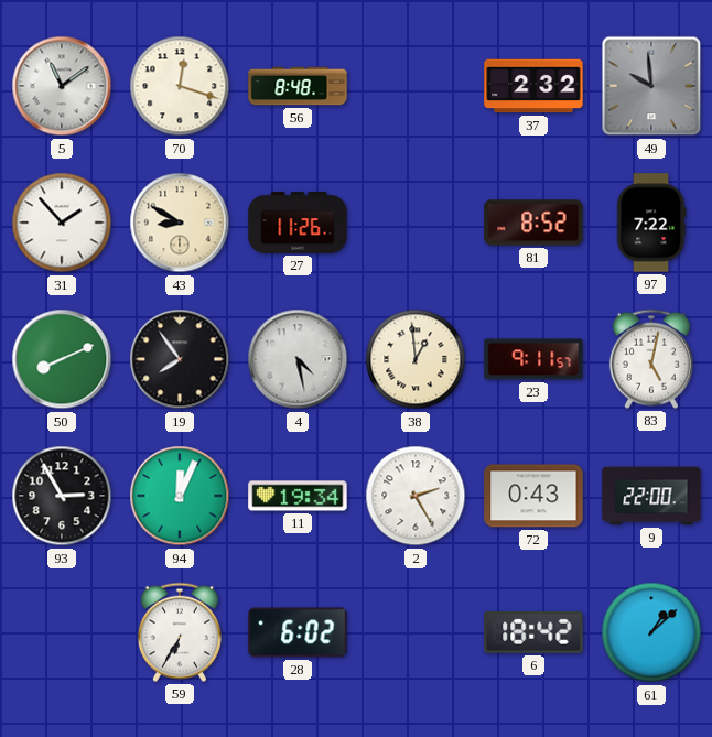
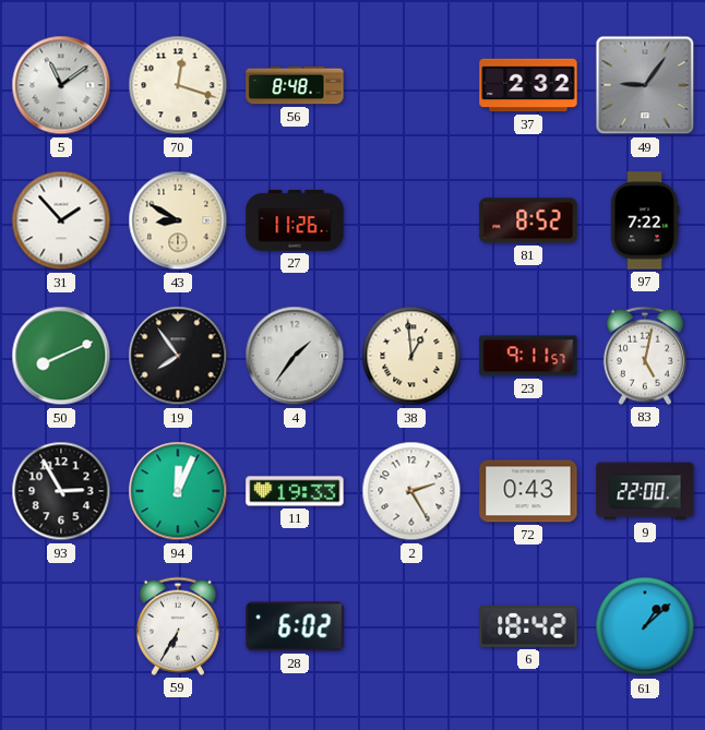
49: 9:59 -> 9:06 (645, 85)
4: 4:28 -> 1:36 (295, 356)
11: 19:34 -> 19:33 (295, 491)
